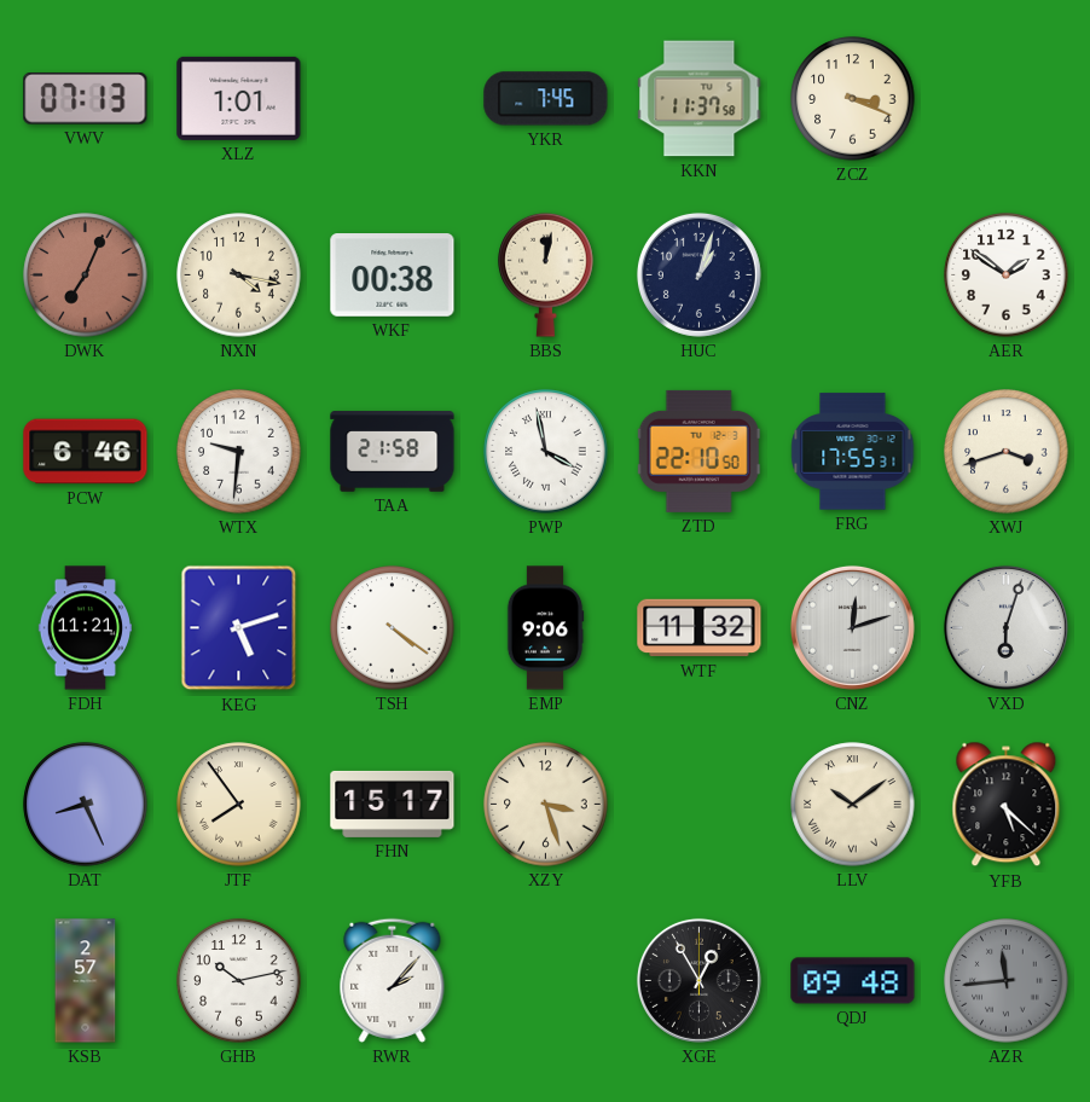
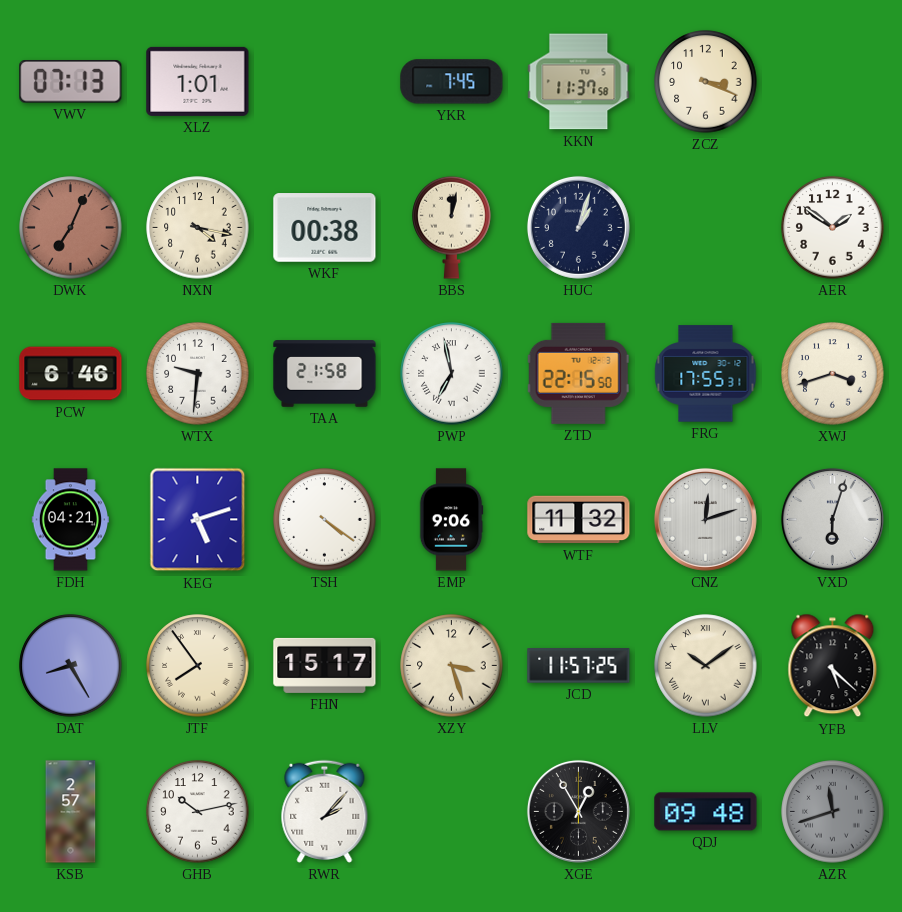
PWP: 3:58 -> 6:58 (452, 374)
ZTD: 22:10 -> 22:15 (578, 373)
FDH: 11:21 -> 04:21 (70, 520)
DAT: 8:26 -> 8:25 (71, 666)
JCD: none -> 11:57 (579, 666)
AZR: 11:44 -> 11:42 (833, 812)
